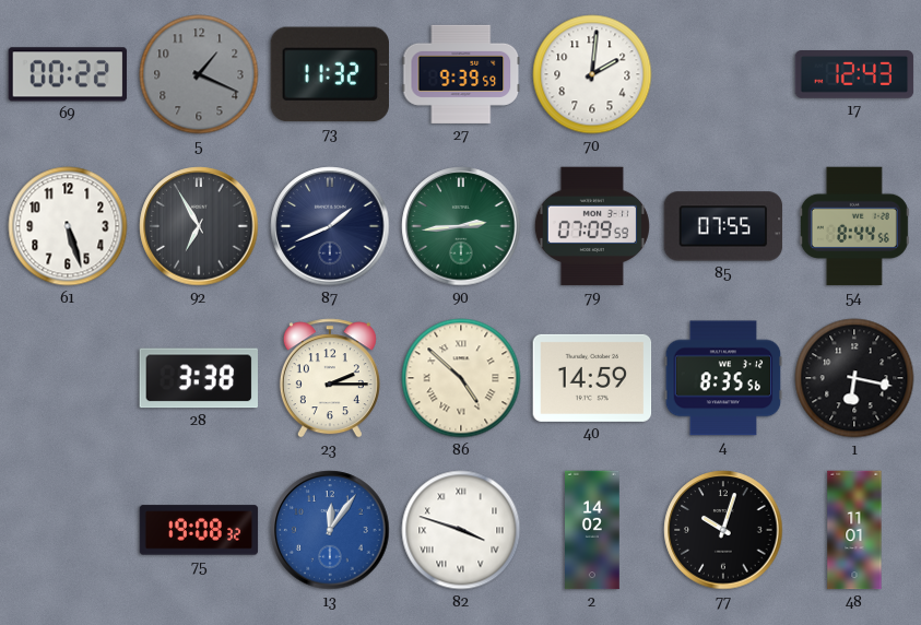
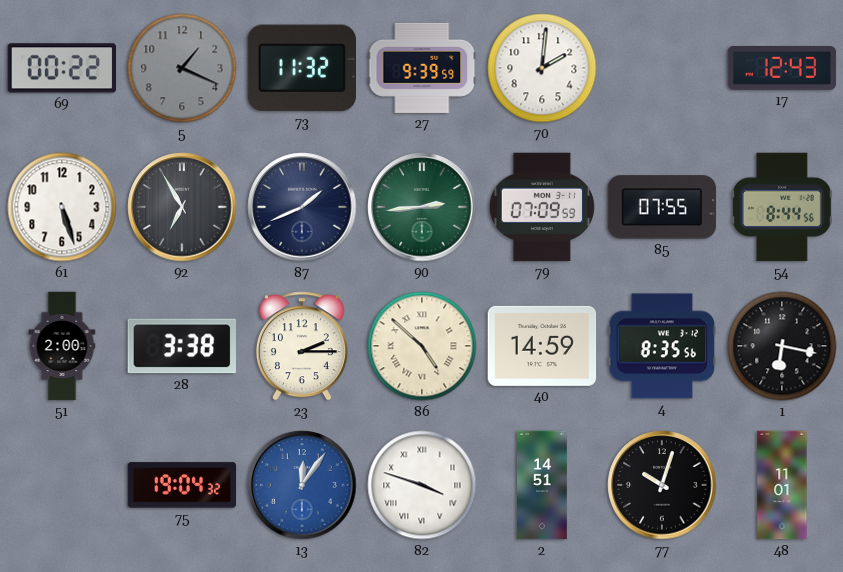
51: none -> 2:00 (62, 346)
75: 19:08 -> 19:04 (182, 485)
2: 14:02 -> 14:51 (543, 485)
